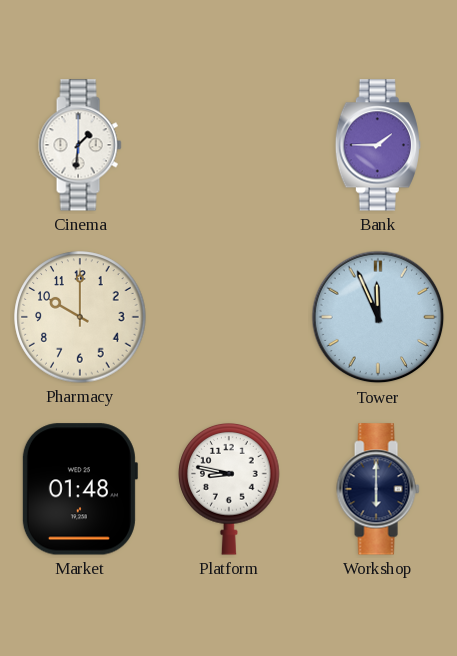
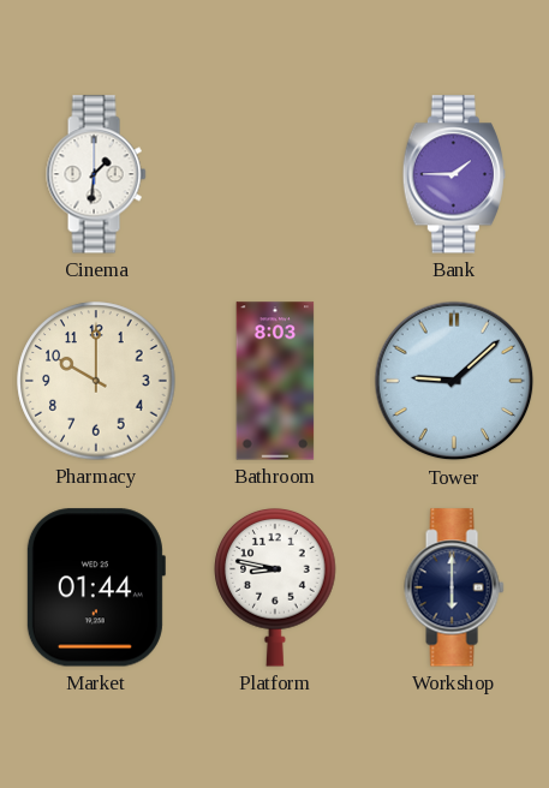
Bathroom: none -> 8:03 (275, 381)
Tower: 11:56 -> 9:08 (454, 381)
Market: 01:48 -> 01:44 (95, 587)
